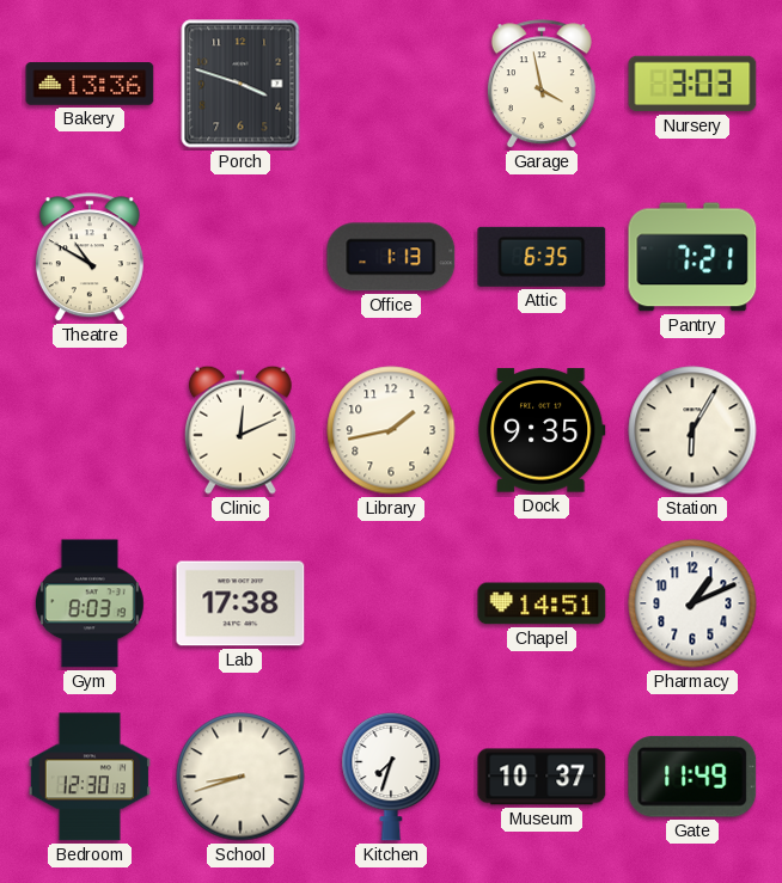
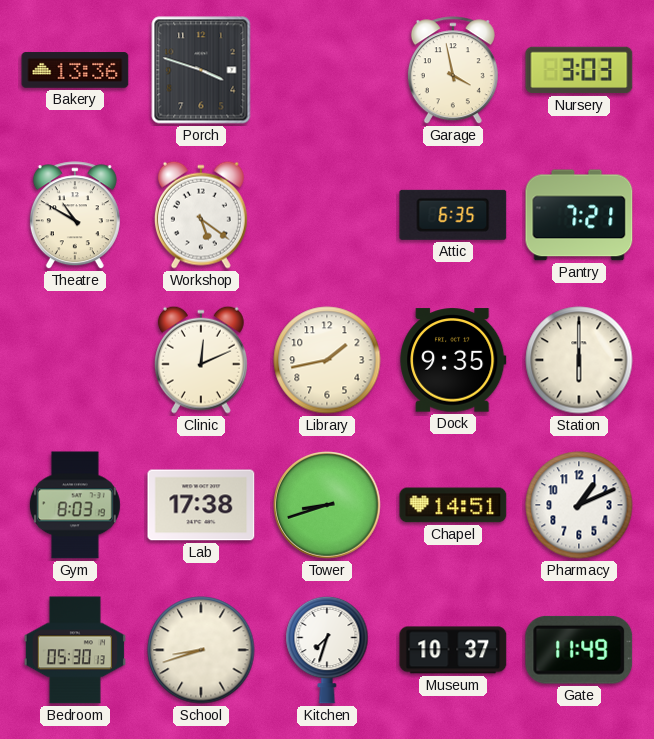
Workshop: none -> 5:21 (201, 215)
Office: 1:13 -> none (391, 257)
Station: 6:05 -> 6:00 (579, 360)
Tower: none -> 8:42 (328, 506)
Bedroom: 12:30 -> 05:30 (75, 650)
